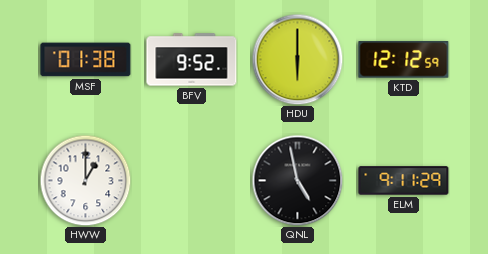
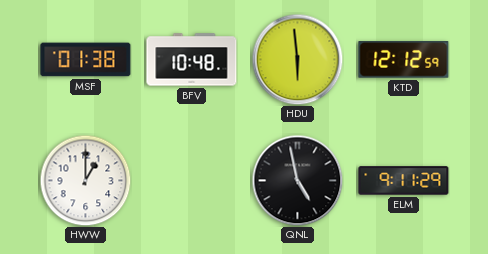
BFV: 9:52 -> 10:48 (192, 60)
HDU: 6:00 -> 5:59 (297, 59)
